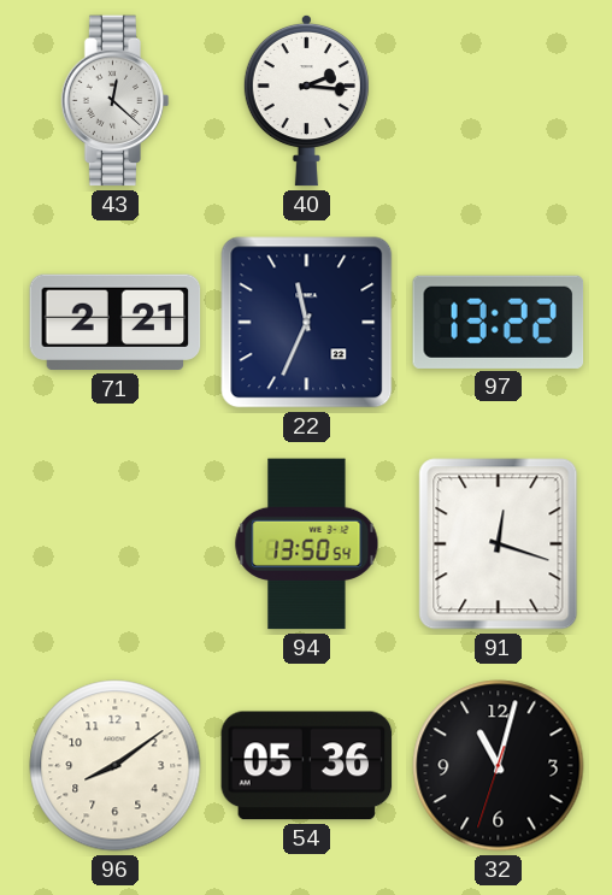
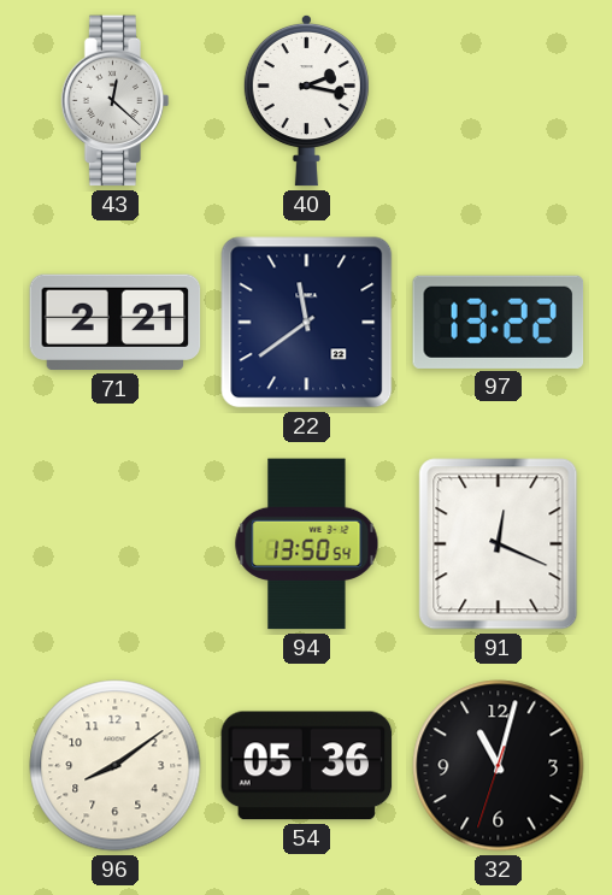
40: 2:16 -> 2:17 (306, 100)
22: 11:34 -> 11:39 (307, 323)
91: 12:18 -> 12:19 (499, 544)
